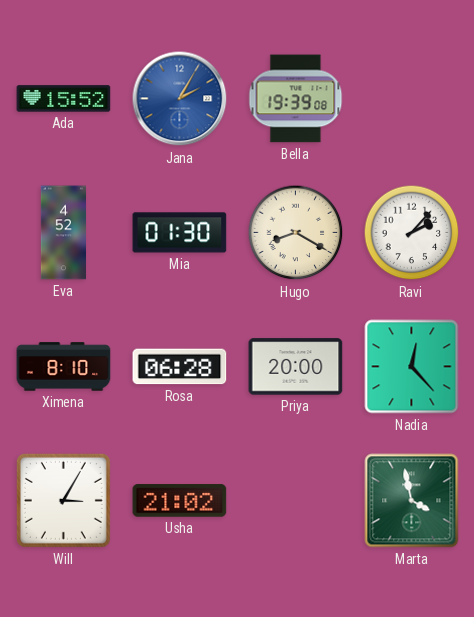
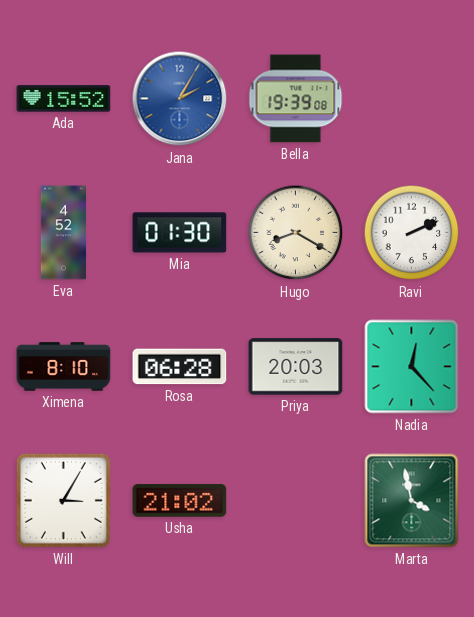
Ravi: 2:07 -> 2:11 (412, 233)
Priya: 20:00 -> 20:03 (296, 367)
